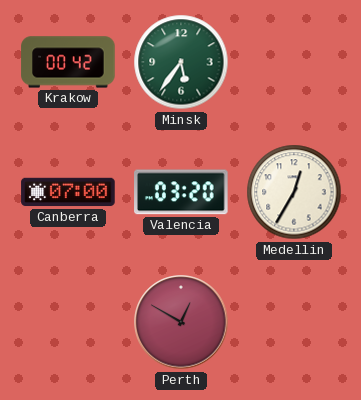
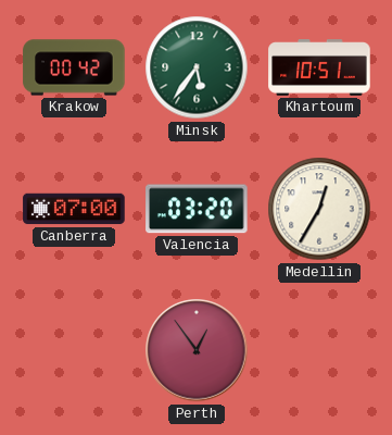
Khartoum: none -> 10:51 (319, 67)
Perth: 12:50 -> 12:54 (197, 350)
